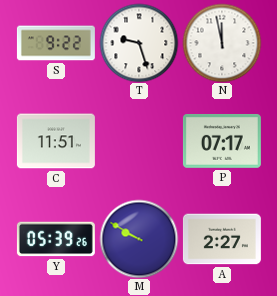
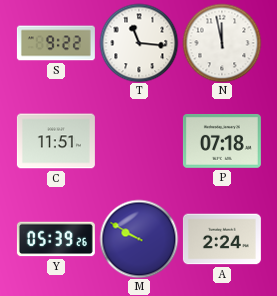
T: 9:27 -> 11:16 (139, 43)
P: 07:17 -> 07:18 (222, 141)
A: 2:27 -> 2:24 (222, 239)
